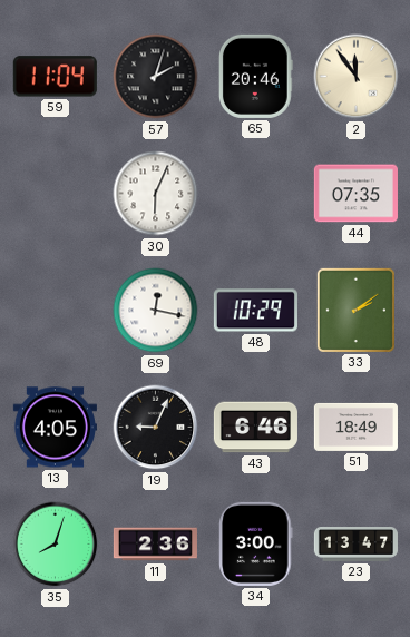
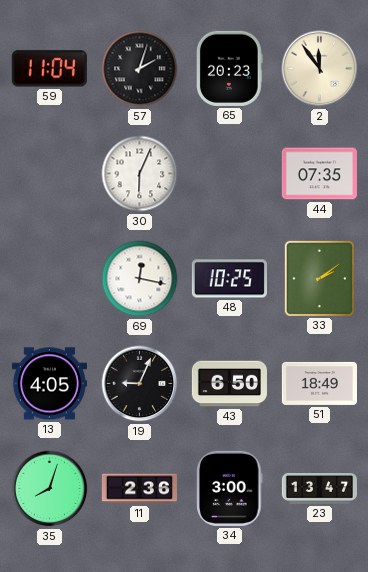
65: 20:46 -> 20:23 (229, 68)
48: 10:29 -> 10:25 (229, 279)
43: 6:46 -> 6:50 (229, 384)
